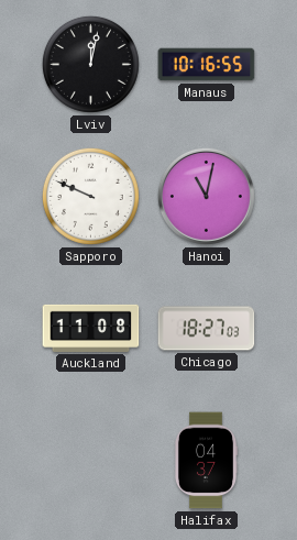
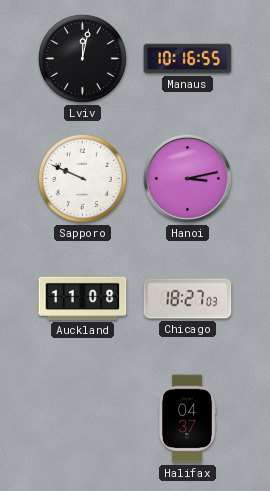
Hanoi: 11:02 -> 3:13 (187, 178)
